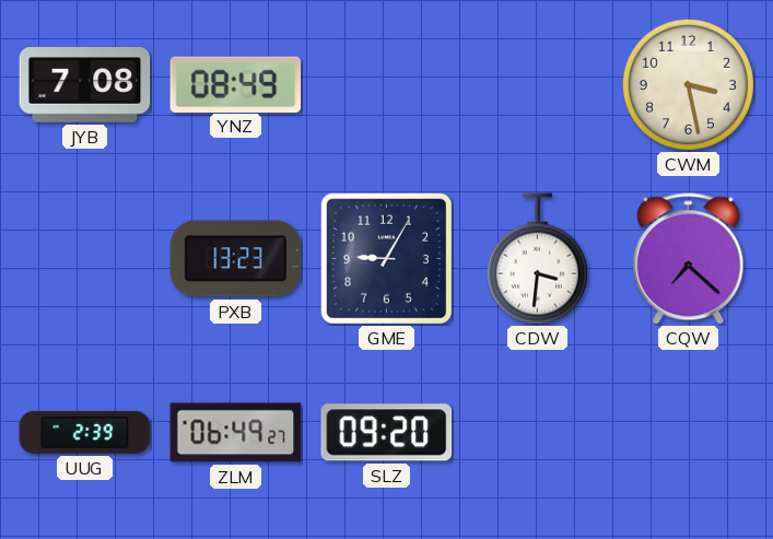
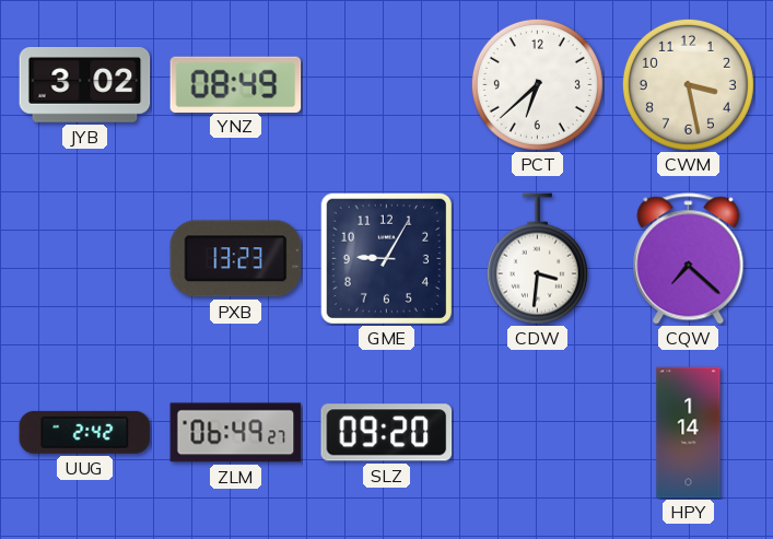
JYB: 7:08 -> 3:02 (85, 85)
PCT: none -> 6:38 (537, 84)
UUG: 2:39 -> 2:42 (85, 432)
HPY: none -> 1:14 (689, 433)
